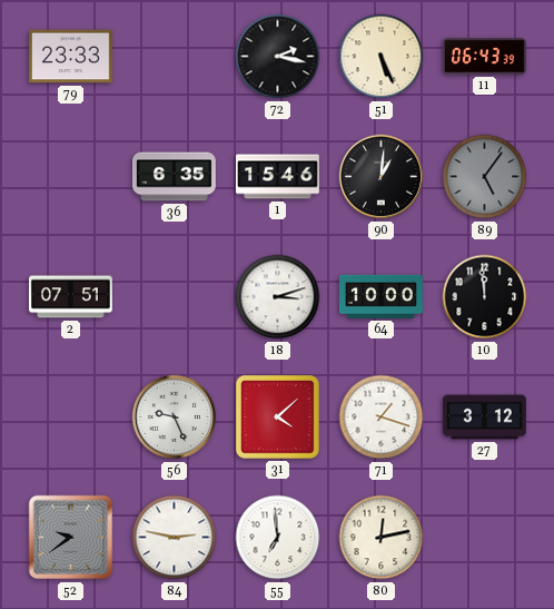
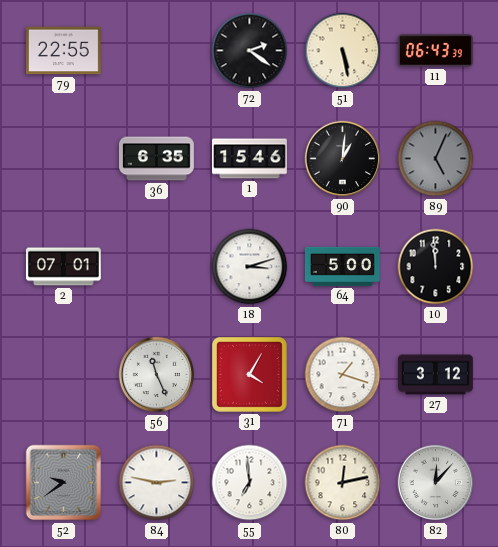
79: 23:33 -> 22:55 (63, 51)
72: 2:17 -> 2:21 (250, 51)
51: 5:26 -> 5:28 (343, 51)
89: 5:06 -> 5:04 (436, 159)
2: 07:51 -> 07:01 (63, 267)
64: 10:00 -> 5:00 (343, 266)
56: 9:26 -> 11:26 (157, 375)
31: 4:08 -> 4:05 (250, 375)
82: none -> 12:07 (436, 483)
